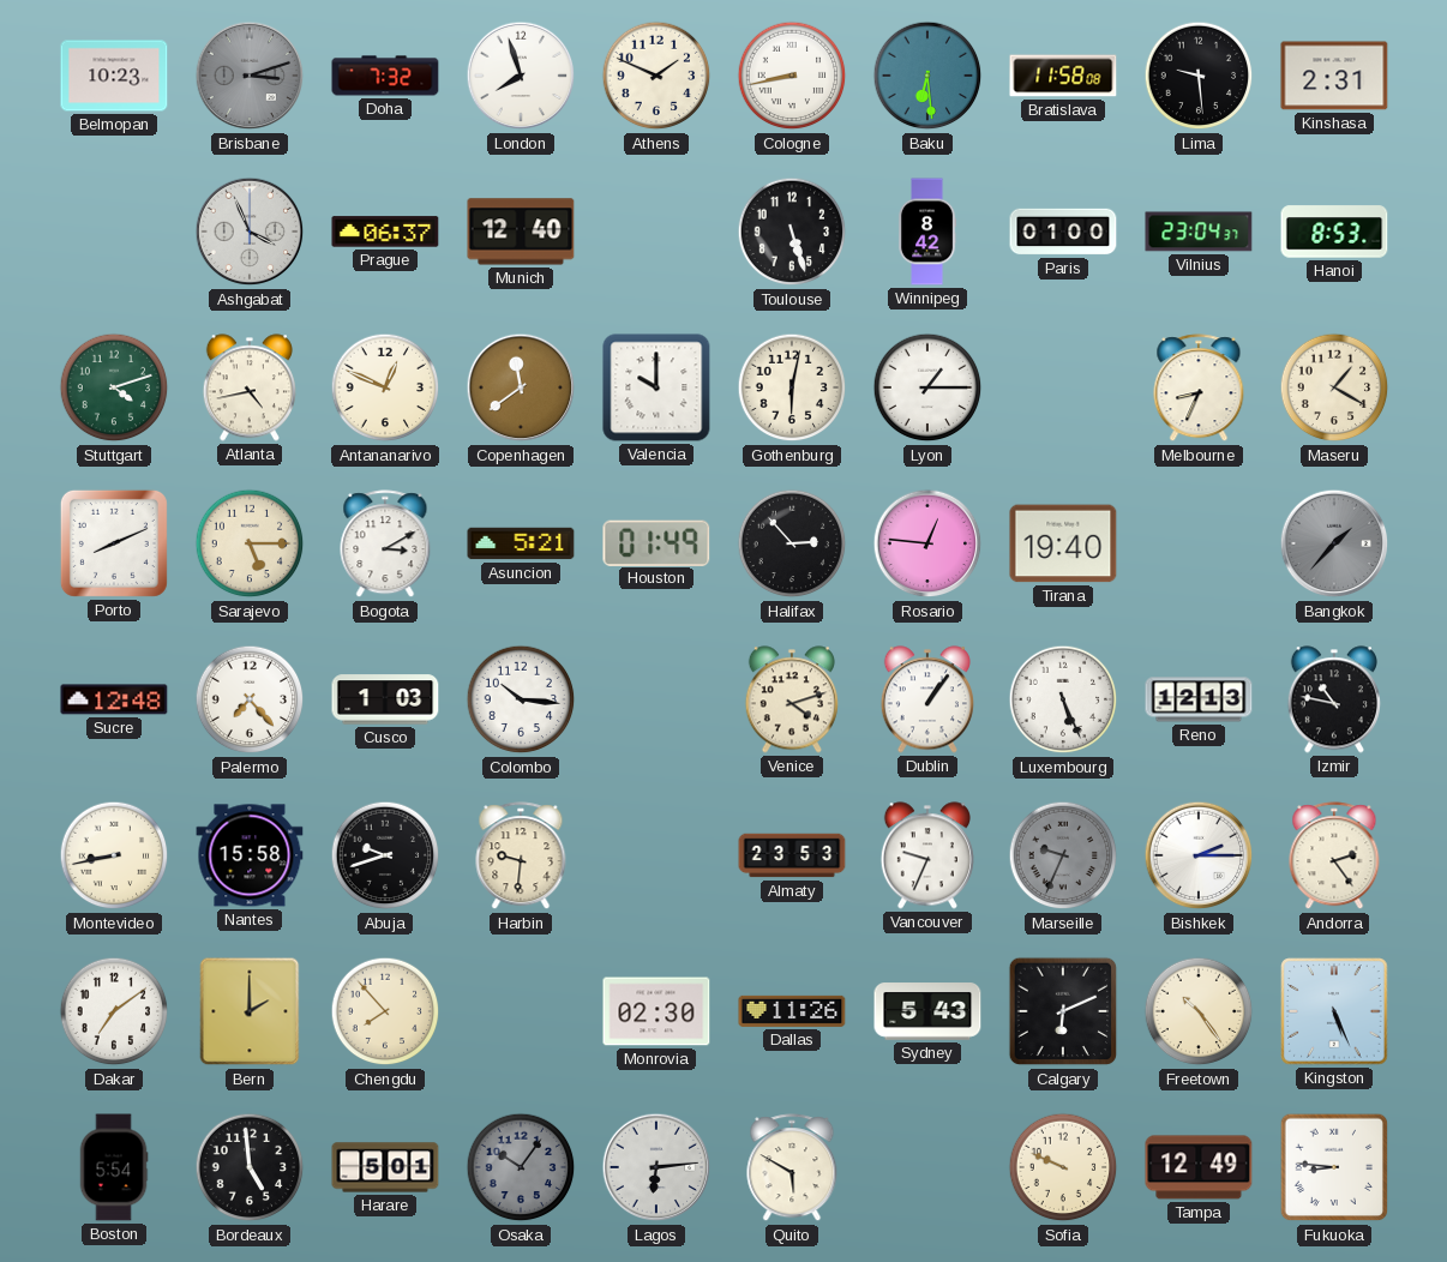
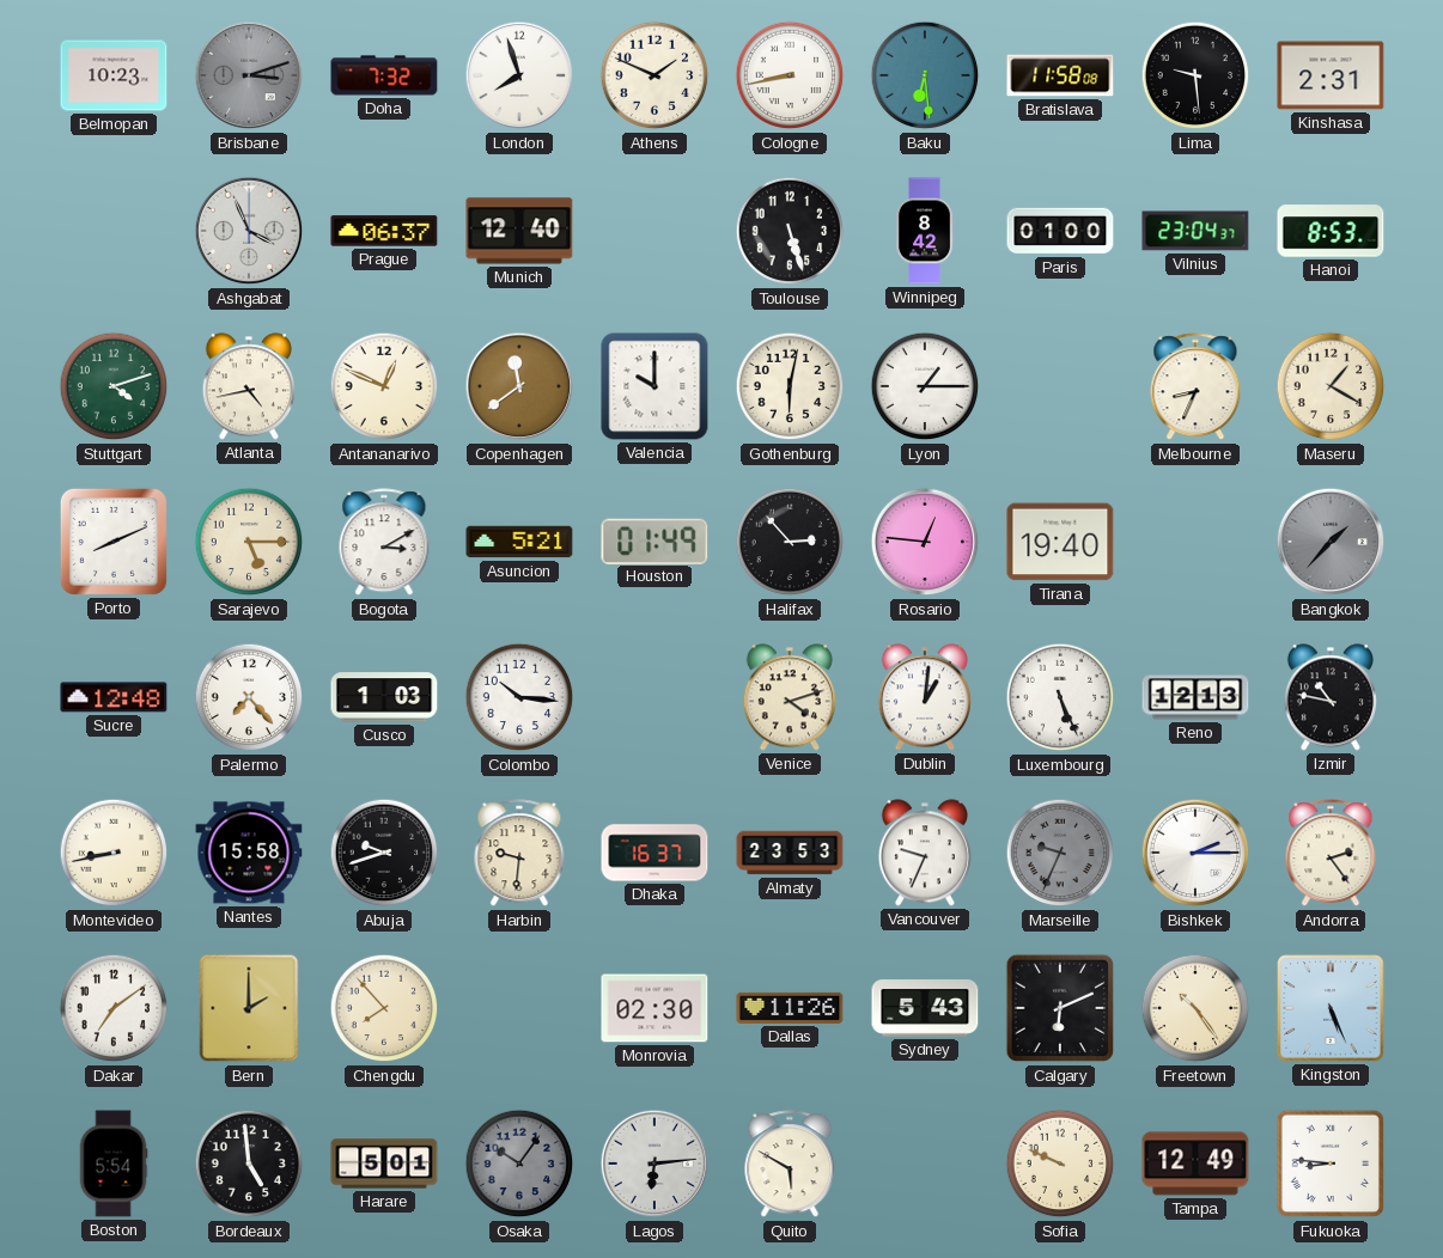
Dublin: 1:06 -> 1:01 (925, 697)
Dhaka: none -> 16:37 (654, 853)
